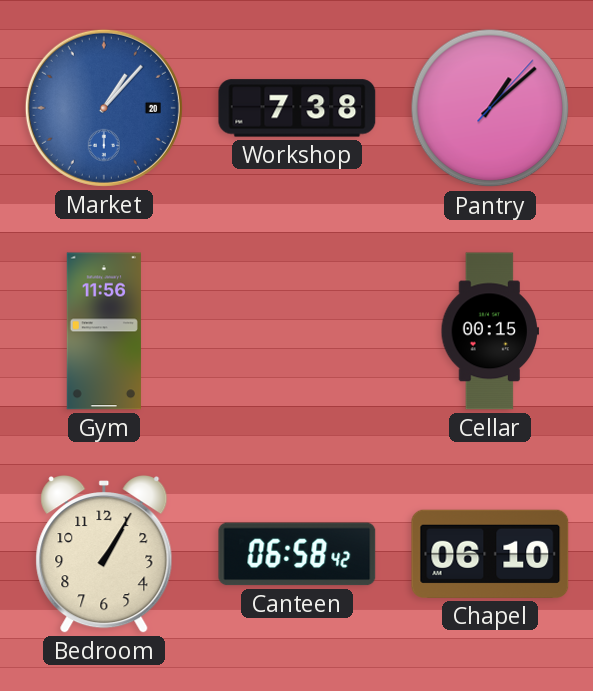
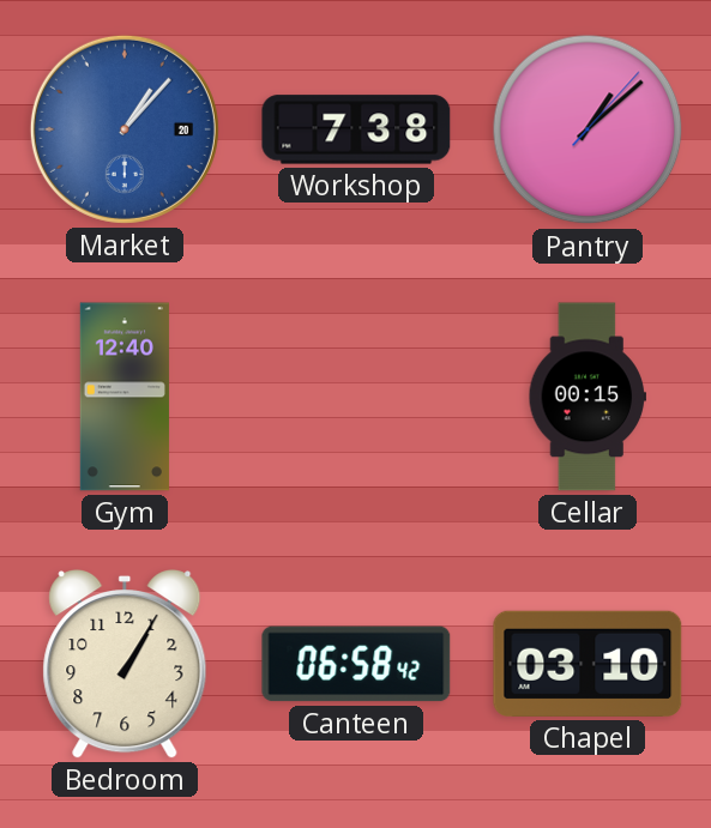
Gym: 11:56 -> 12:40 (125, 397)
Chapel: 06:10 -> 03:10 (588, 664)
